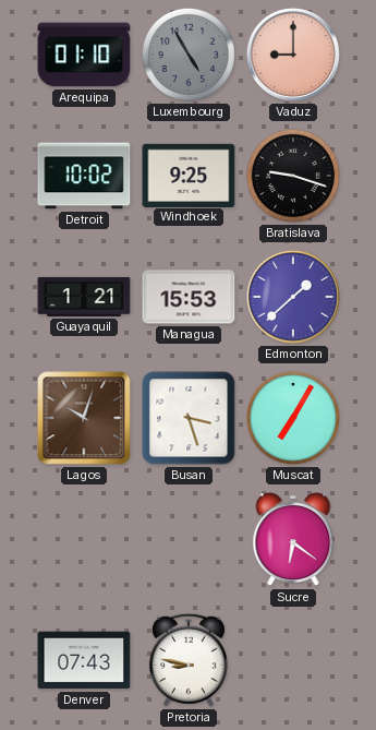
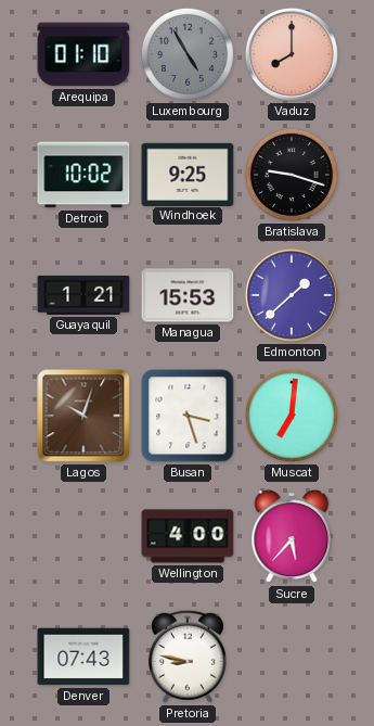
Vaduz: 9:00 -> 8:00 (292, 54)
Muscat: 7:05 -> 7:01 (292, 416)
Wellington: none -> 4:00 (188, 536)
Sucre: 6:21 -> 5:37 (292, 537)
